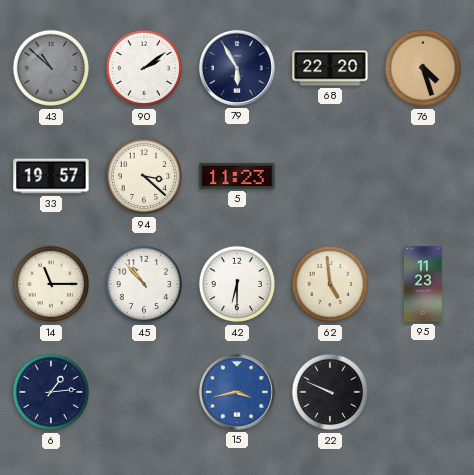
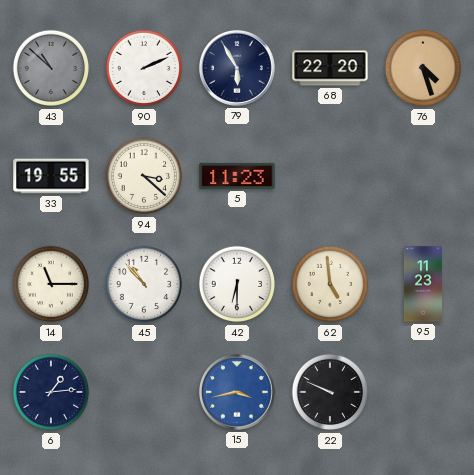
90: 2:09 -> 2:11 (144, 68)
33: 19:57 -> 19:55 (51, 176)
